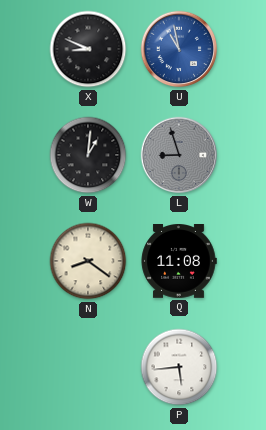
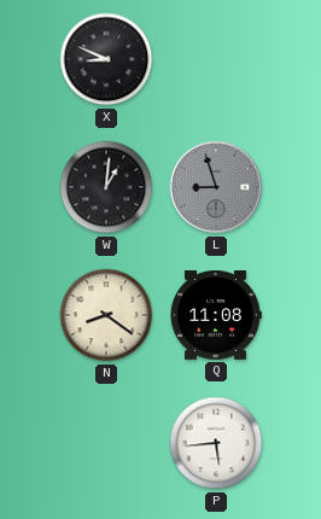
U: 10:58 -> none (179, 49)
